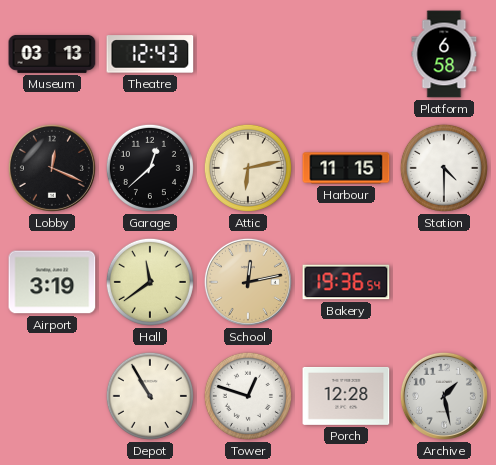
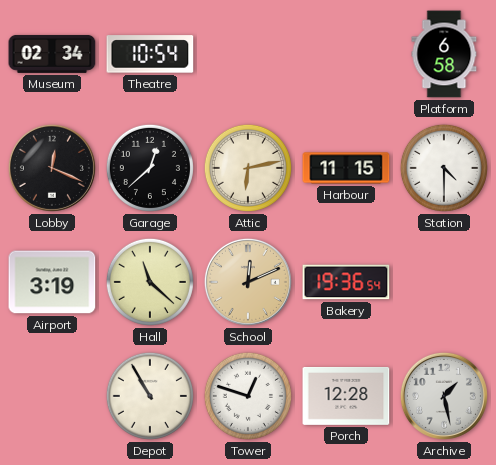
Museum: 03:13 -> 02:34 (52, 54)
Theatre: 12:43 -> 10:54 (150, 54)
Hall: 11:39 -> 11:22 (150, 282)
School: 12:13 -> 12:11 (248, 282)
